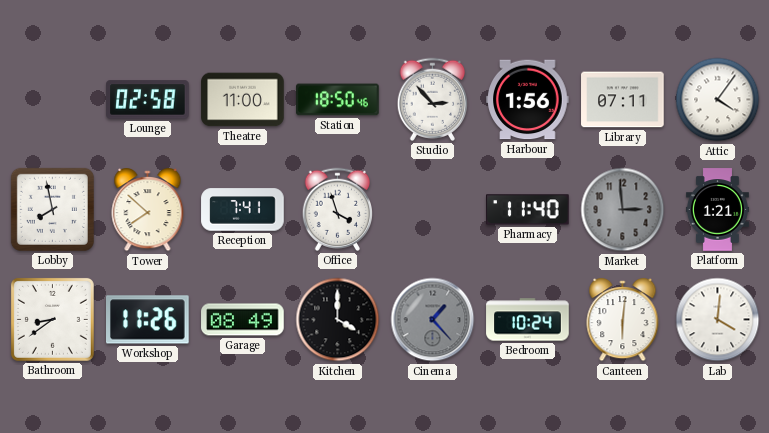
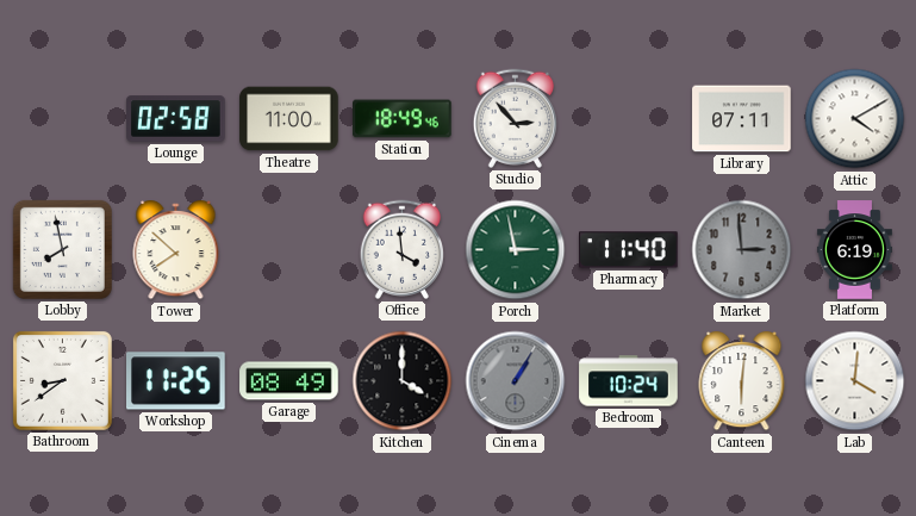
Station: 18:50 -> 18:49 (403, 119)
Harbour: 1:56 -> none (528, 100)
Attic: 4:06 -> 4:10 (855, 119)
Reception: 7:41 -> none (243, 210)
Office: 3:57 -> 3:59 (403, 249)
Porch: none -> 2:58 (516, 250)
Platform: 1:21 -> 6:19 (854, 250)
Workshop: 11:26 -> 11:25 (176, 381)
Cinema: 1:23 -> 1:05 (516, 381)
